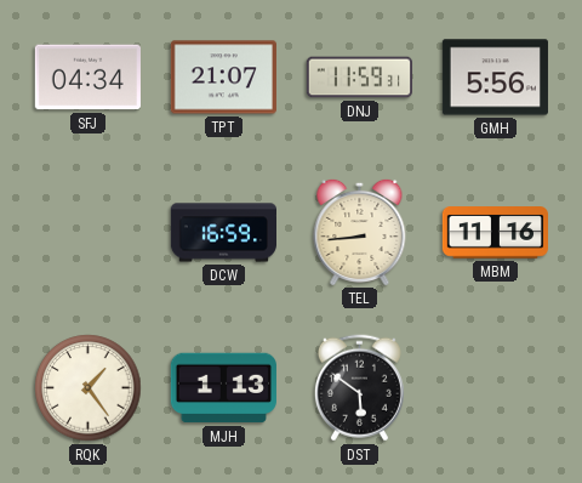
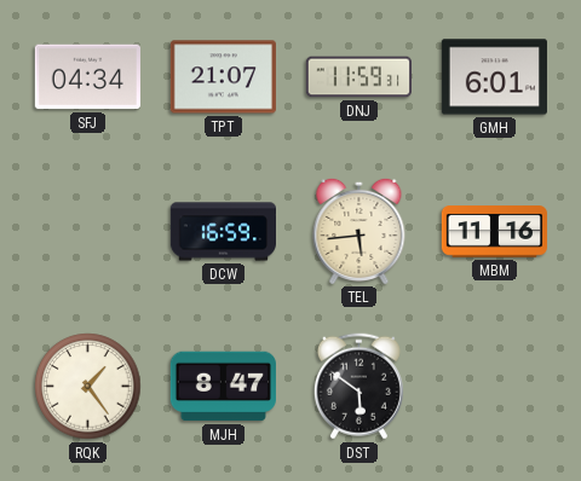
GMH: 5:56 -> 6:01 (494, 77)
TEL: 8:44 -> 5:44 (359, 231)
MJH: 1:13 -> 8:47 (223, 387)
